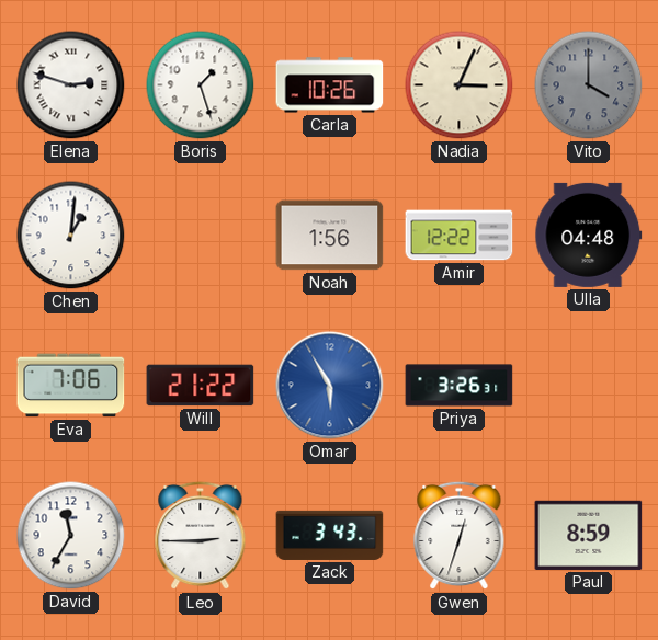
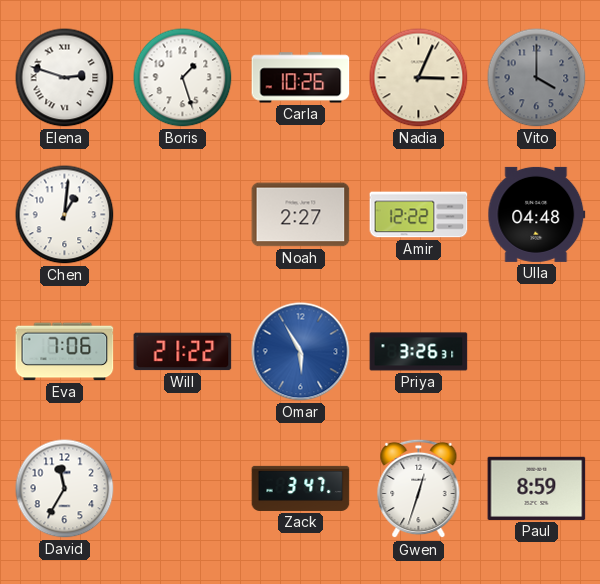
Noah: 1:56 -> 2:27 (301, 215)
Leo: 2:45 -> none (201, 536)
Zack: 3:43 -> 3:47 (301, 488)
